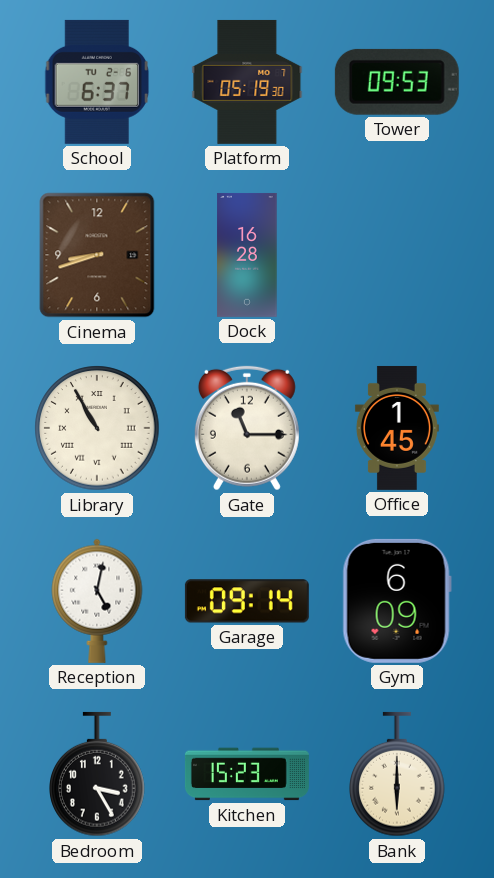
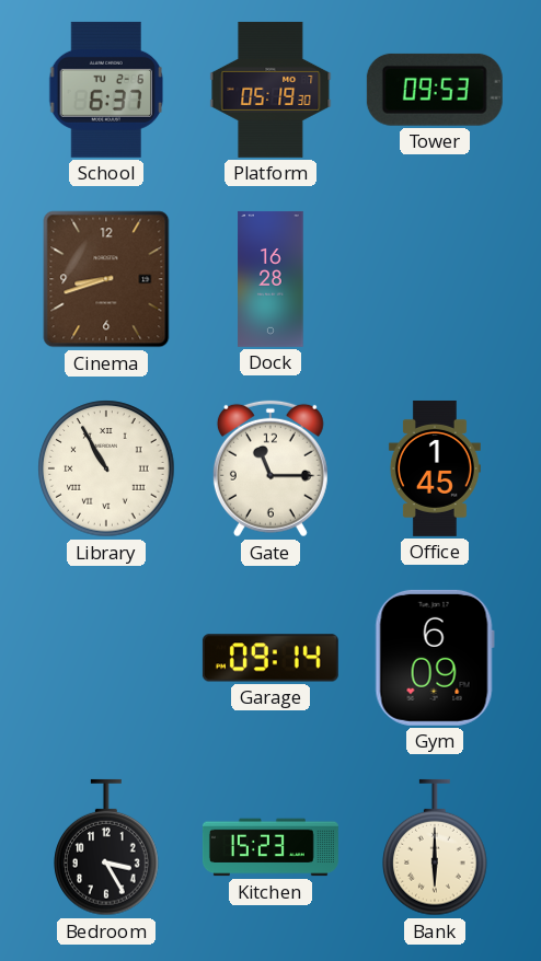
Reception: 5:02 -> none (97, 601)
